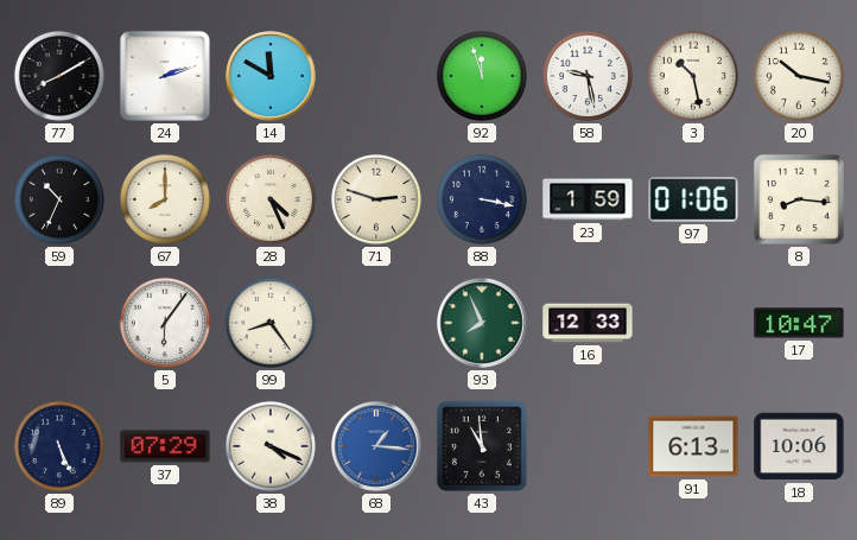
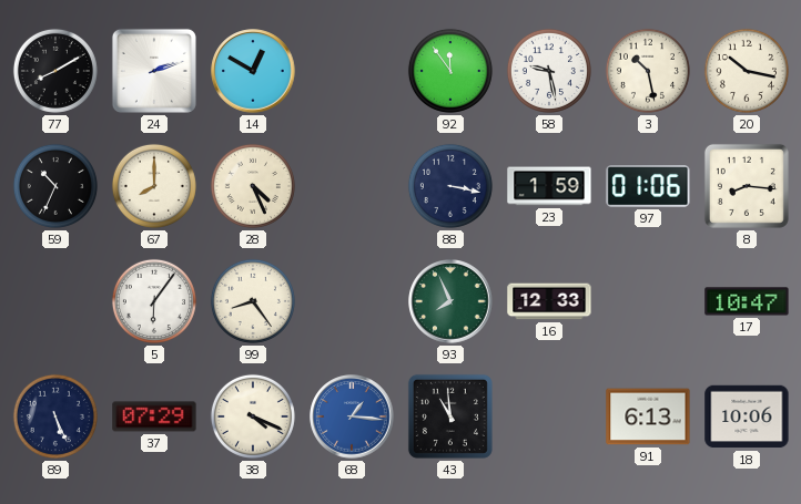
14: 11:50 -> 12:50 (253, 71)
92: 11:57 -> 11:54 (450, 71)
71: 2:48 -> none (376, 199)
